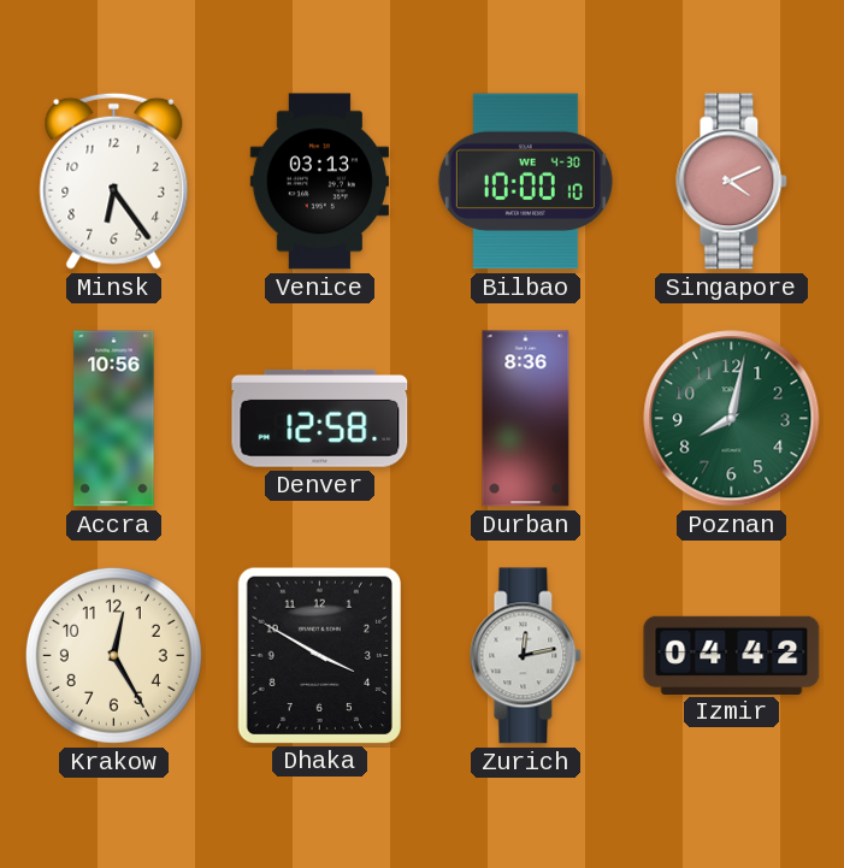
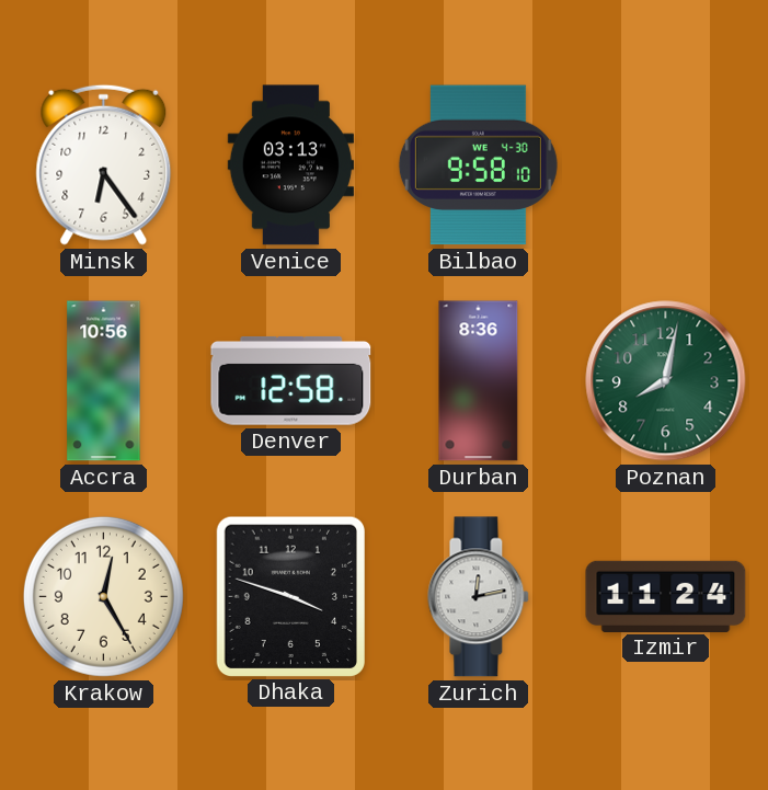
Bilbao: 10:00 -> 9:58 (478, 165)
Singapore: 4:11 -> none (732, 182)
Dhaka: 3:50 -> 3:48 (290, 596)
Izmir: 04:42 -> 11:24 (666, 596)
